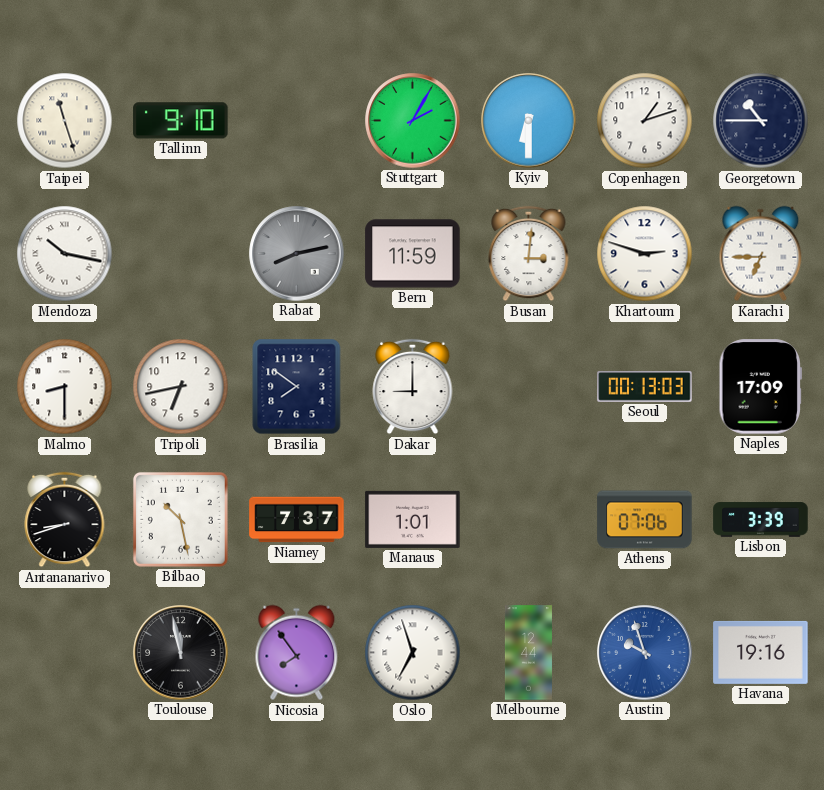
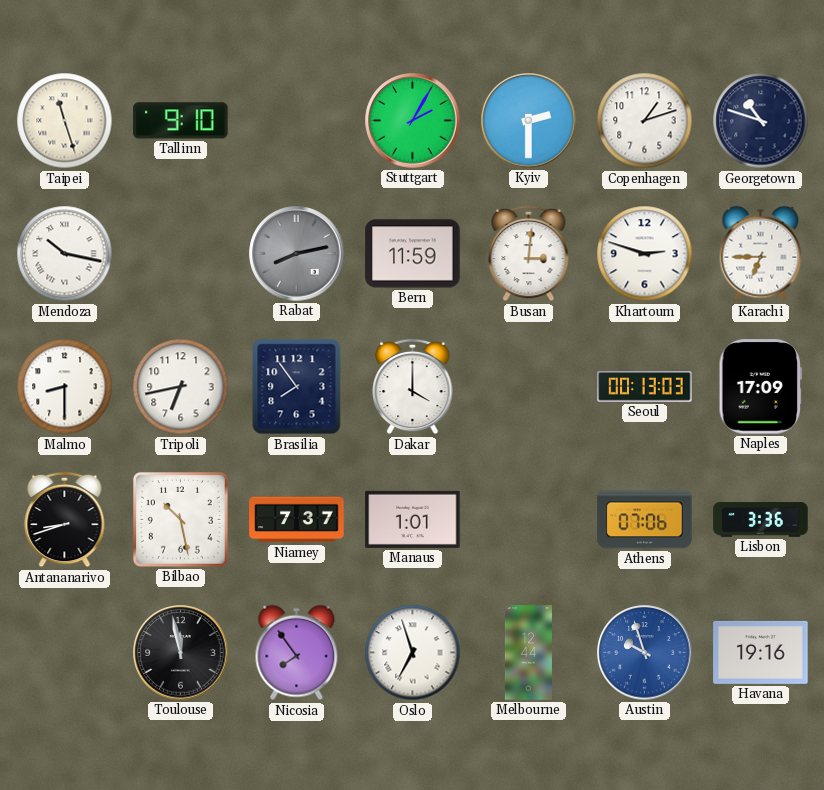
Kyiv: 6:30 -> 2:30 (529, 121)
Georgetown: 10:45 -> 10:48 (761, 121)
Brasilia: 7:51 -> 7:54 (297, 387)
Dakar: 9:00 -> 4:00 (413, 387)
Lisbon: 3:39 -> 3:36 (761, 520)
